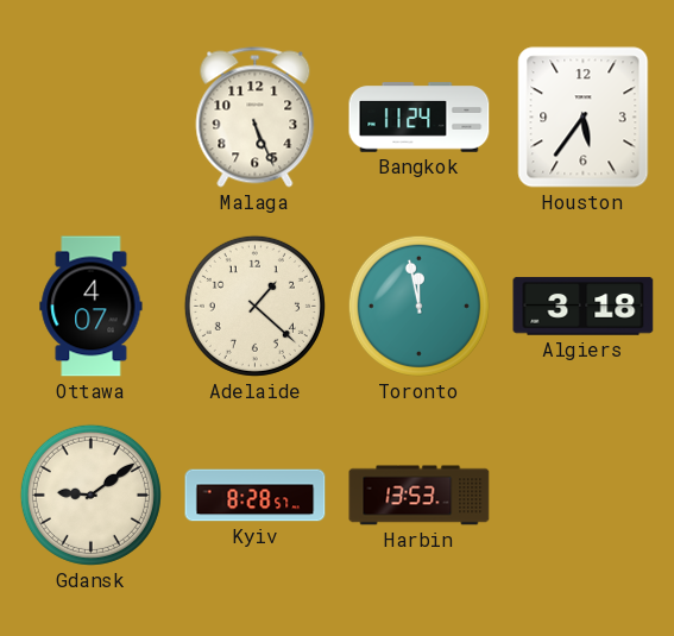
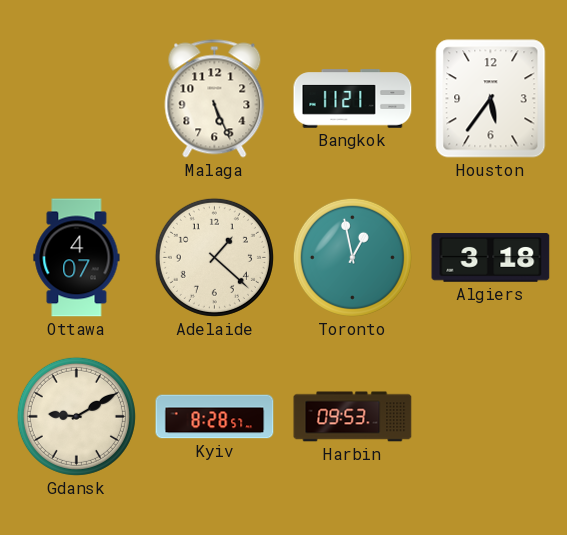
Bangkok: 11:24 -> 11:21 (353, 99)
Toronto: 11:58 -> 12:58 (352, 257)
Gdansk: 9:09 -> 9:10 (76, 416)
Harbin: 13:53 -> 09:53 (353, 417)
